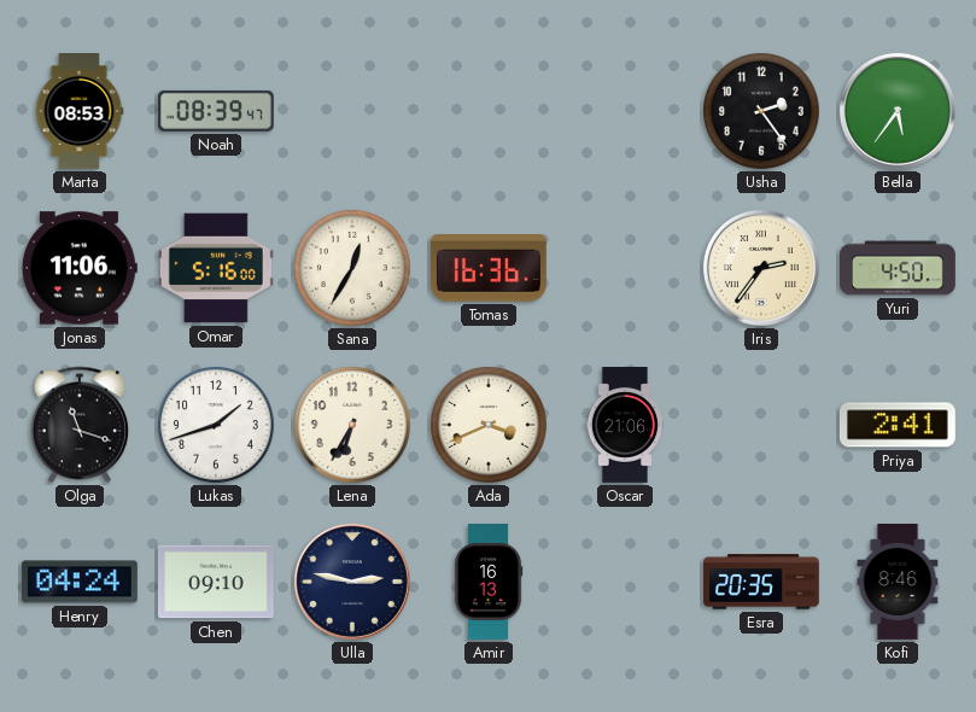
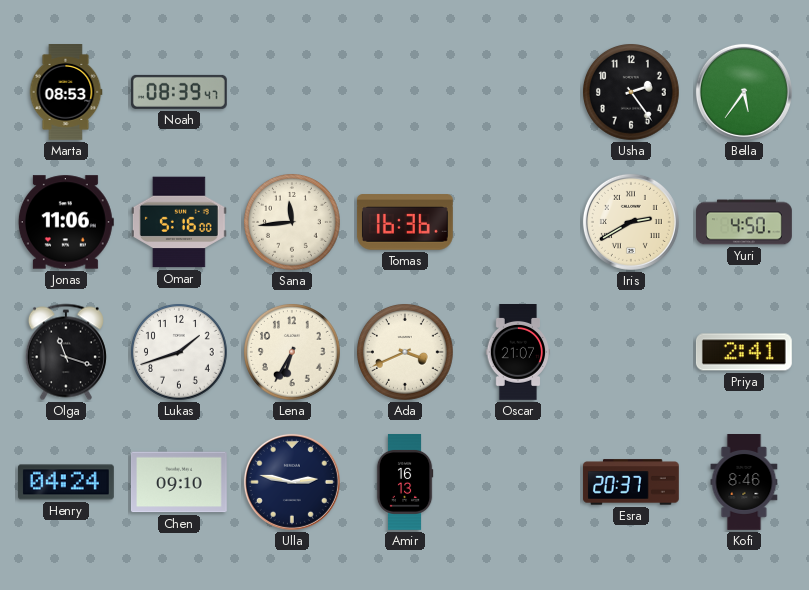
Sana: 12:35 -> 11:44 (293, 223)
Iris: 2:36 -> 2:40 (631, 222)
Oscar: 21:06 -> 21:07 (518, 353)
Esra: 20:35 -> 20:37 (631, 482)
